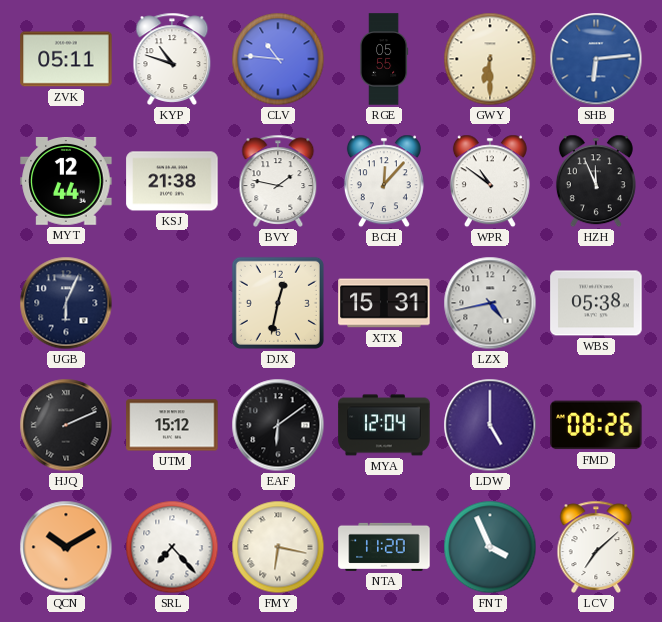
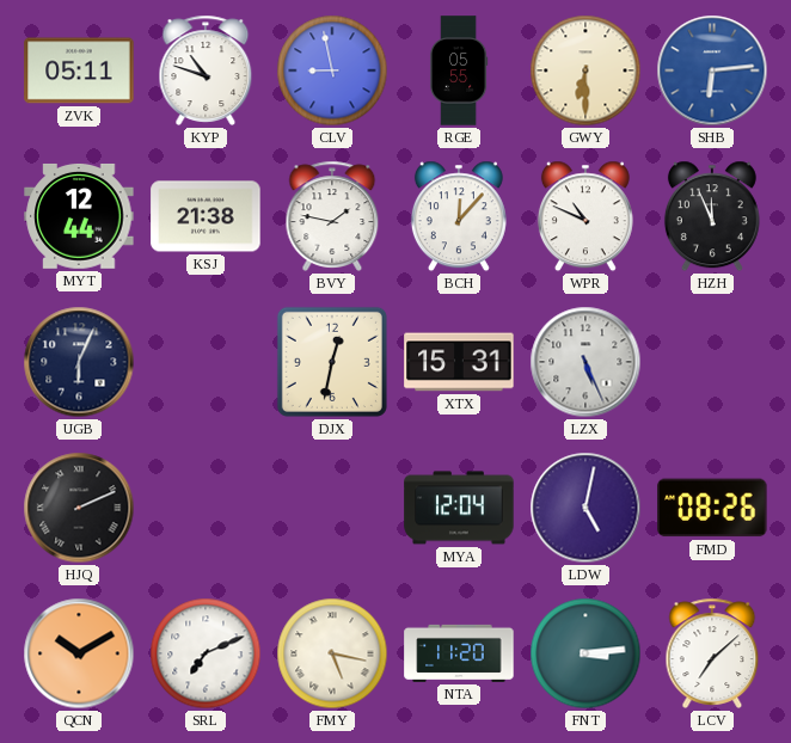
CLV: 10:46 -> 8:58 (332, 70)
WPR: 10:51 -> 10:49 (585, 216)
LZX: 4:43 -> 5:26 (585, 362)
WBS: 05:38 -> none (596, 303)
UTM: 15:12 -> none (172, 425)
EAF: 6:09 -> none (278, 425)
LDW: 5:00 -> 5:02 (585, 508)
SRL: 7:23 -> 7:11 (206, 653)
FMY: 6:17 -> 5:17 (332, 653)
FNT: 3:56 -> 3:14 (585, 653)
